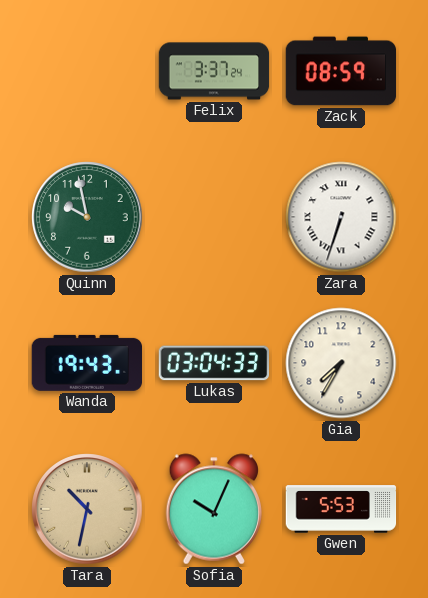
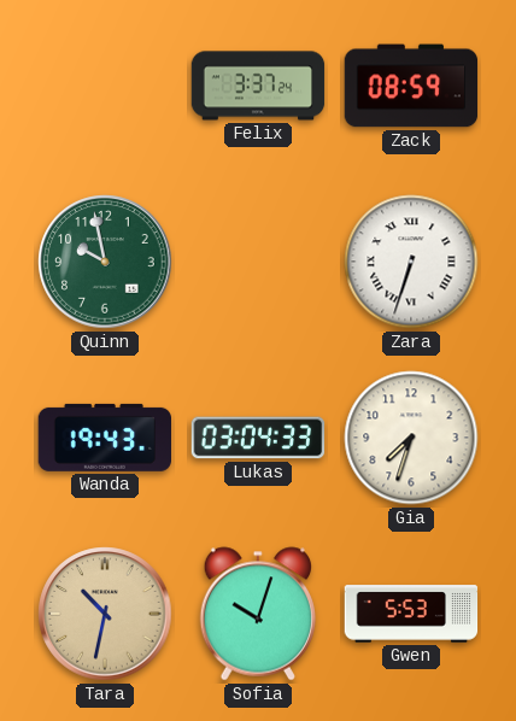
Gia: 7:35 -> 7:33 (411, 438)
Sofia: 10:04 -> 10:03 (257, 614)
